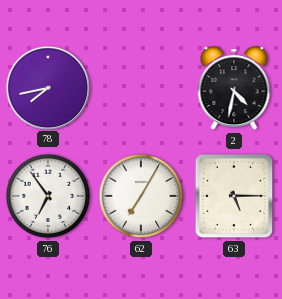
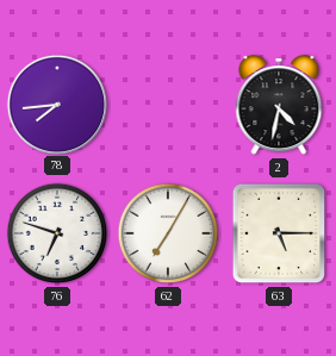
78: 7:43 -> 7:44 (56, 104)
76: 6:54 -> 6:48 (57, 233)
